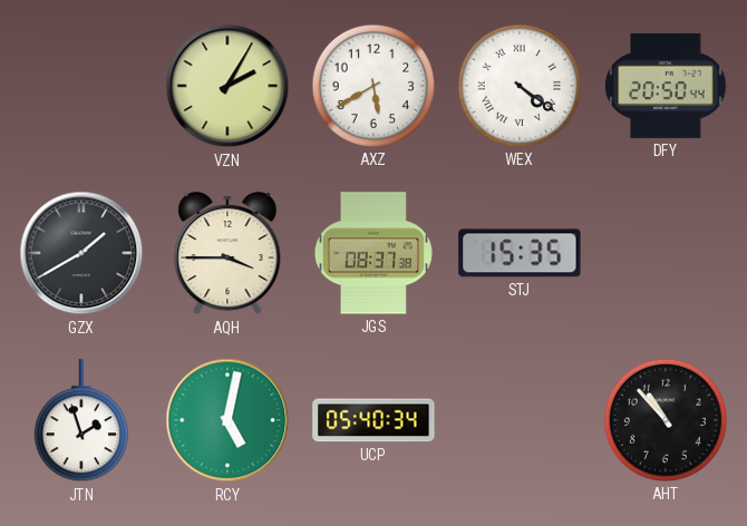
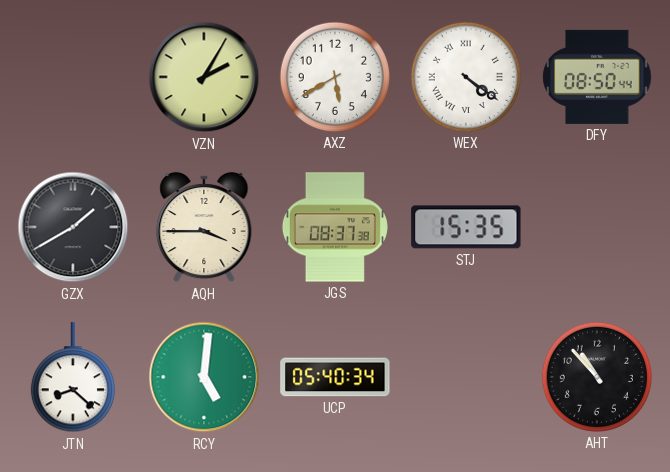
DFY: 20:50 -> 08:50 (597, 77)
JTN: 1:57 -> 8:22 (73, 378)
RCY: 5:02 -> 5:01 (204, 377)
